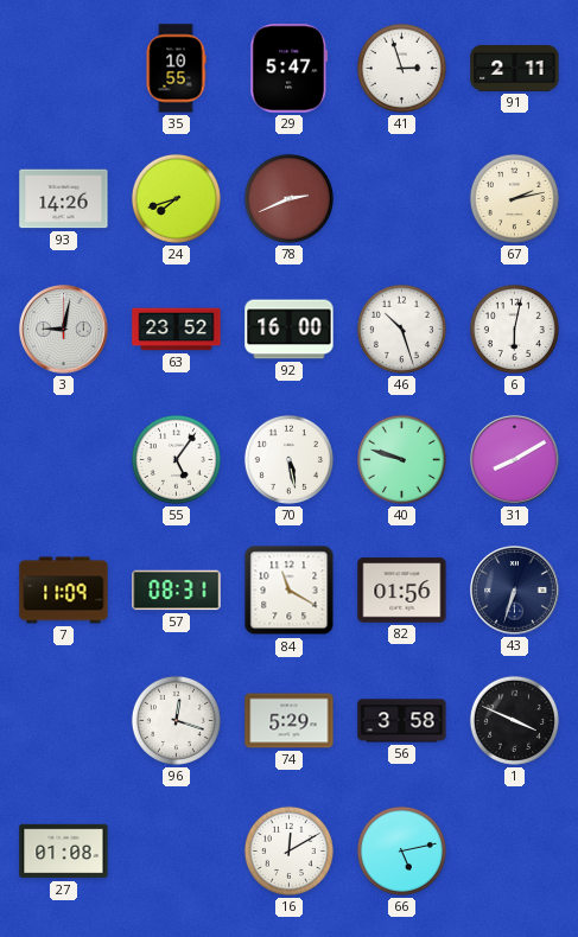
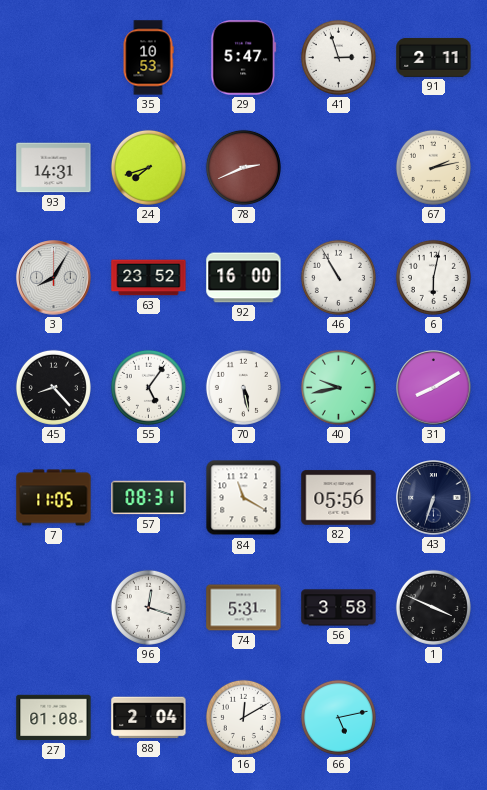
35: 10:55 -> 10:53 (148, 58)
93: 14:26 -> 14:31 (54, 168)
3: 9:02 -> 8:05 (54, 278)
46: 10:27 -> 10:55 (338, 277)
45: none -> 8:23 (53, 387)
40: 9:48 -> 9:43 (338, 387)
7: 11:09 -> 11:05 (54, 498)
82: 01:56 -> 05:56 (339, 498)
74: 5:29 -> 5:31 (244, 608)
88: none -> 2:04 (149, 718)
